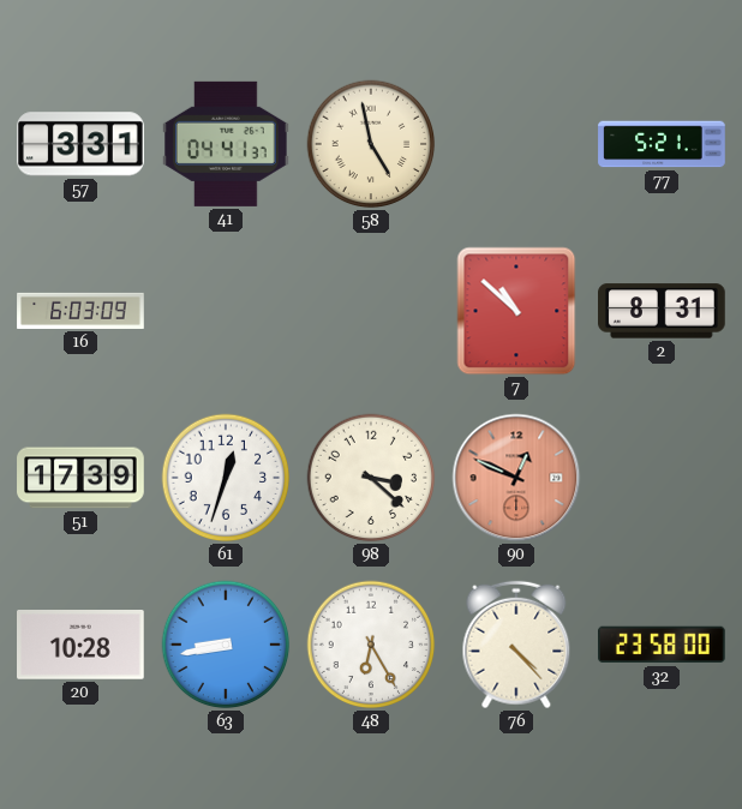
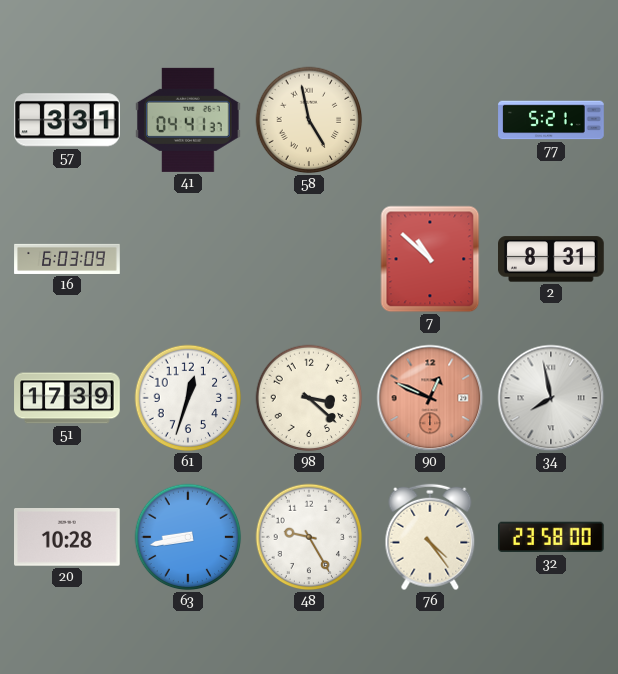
34: none -> 7:58 (551, 398)
48: 6:25 -> 9:25 (309, 537)
76: 4:23 -> 4:24 (430, 537)
